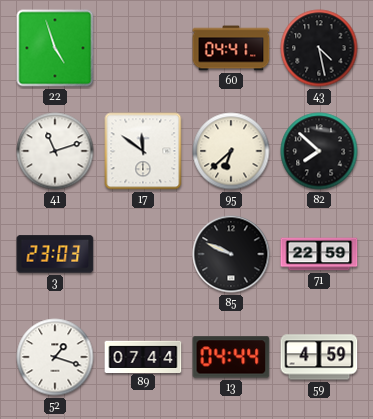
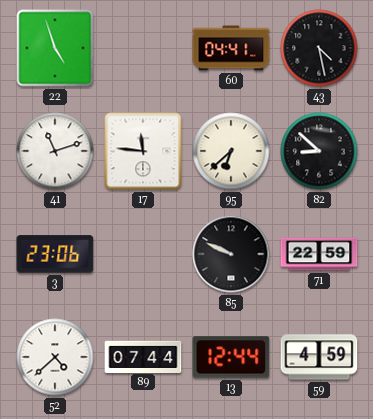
17: 11:51 -> 11:46 (143, 151)
82: 7:52 -> 8:52 (319, 151)
3: 23:03 -> 23:06 (55, 254)
52: 1:18 -> 4:38 (55, 357)
13: 04:44 -> 12:44 (231, 357)
